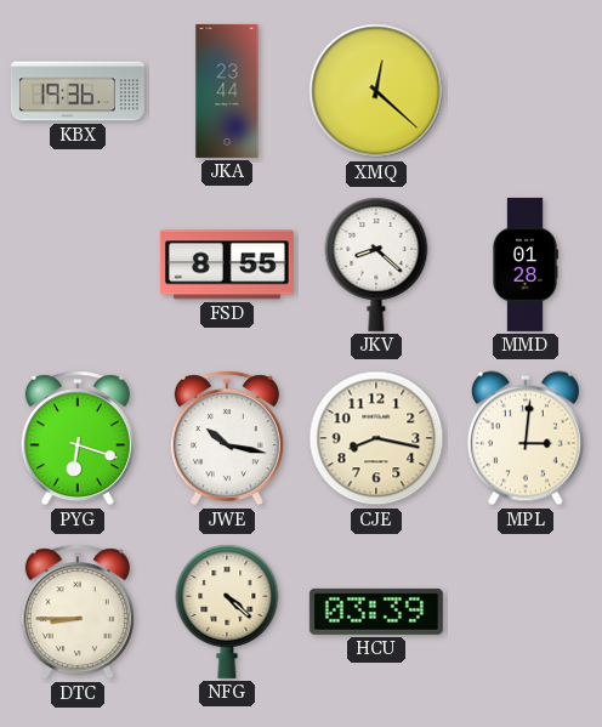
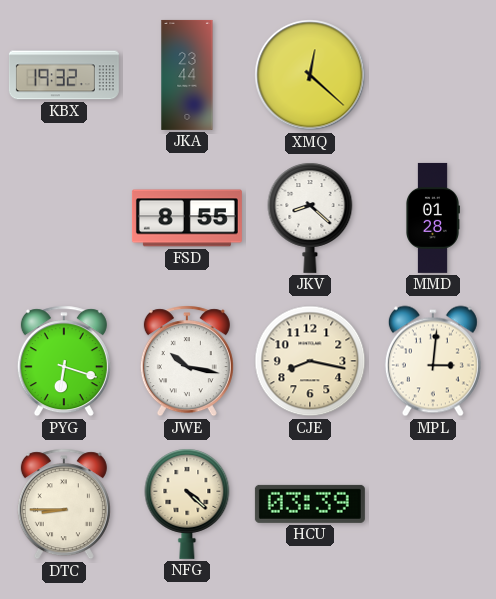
KBX: 19:36 -> 19:32 (64, 75)
